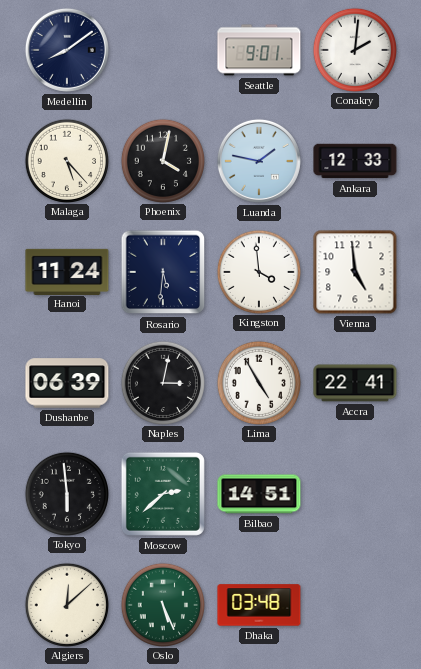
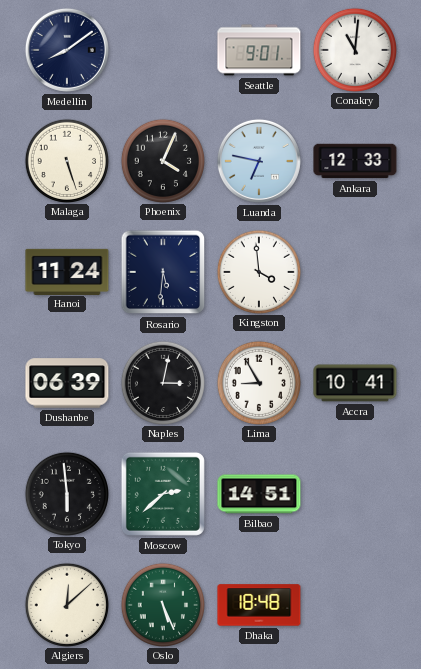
Conakry: 2:01 -> 11:01 (354, 49)
Malaga: 5:23 -> 5:27 (66, 160)
Phoenix: 4:02 -> 4:04 (162, 160)
Luanda: 1:47 -> 6:47 (259, 161)
Vienna: 4:59 -> none (355, 272)
Lima: 4:55 -> 8:55 (258, 382)
Accra: 22:41 -> 10:41 (355, 383)
Dhaka: 03:48 -> 18:48 (259, 605)
